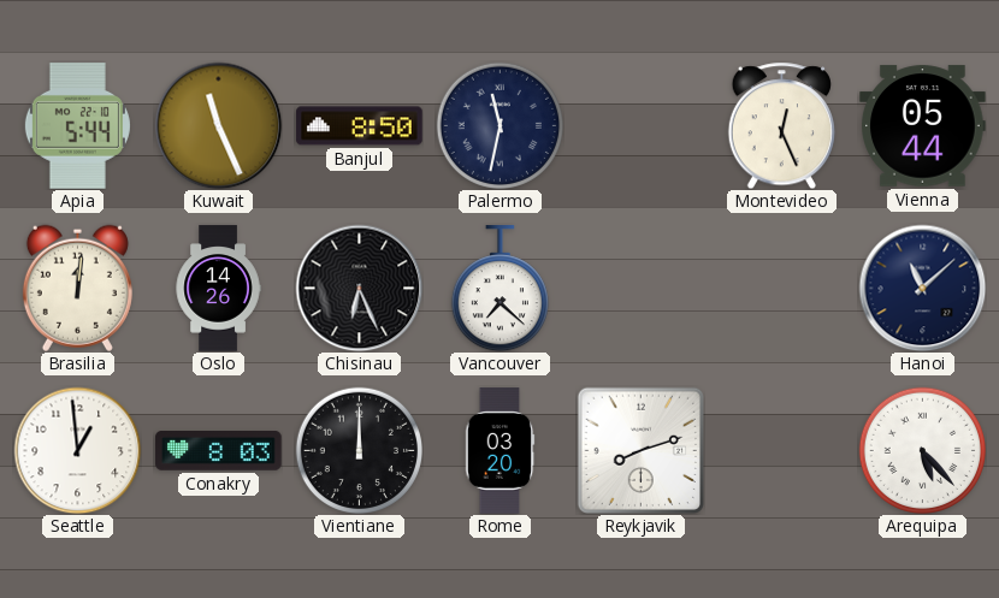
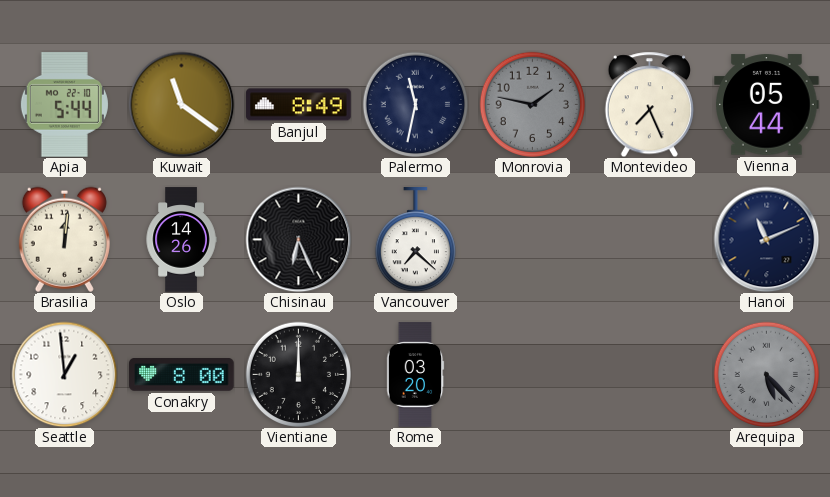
Kuwait: 11:26 -> 11:21 (181, 104)
Banjul: 8:50 -> 8:49 (299, 105)
Monrovia: none -> 1:47 (532, 104)
Montevideo: 12:26 -> 7:26 (649, 104)
Hanoi: 11:08 -> 11:11 (766, 239)
Conakry: 8:03 -> 8:00 (182, 375)
Reykjavik: 8:12 -> none (640, 450)
Arequipa dial: white -> grey (766, 374)
